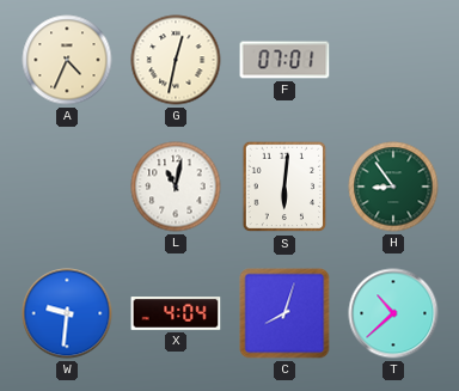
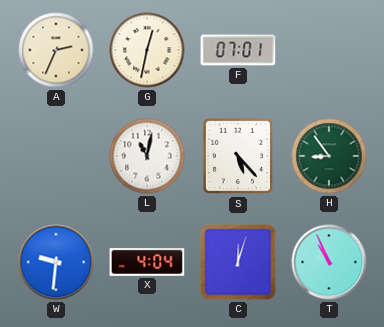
A: 4:34 -> 2:34 (56, 50)
S: 6:01 -> 5:23 (238, 156)
C: 8:03 -> 12:03 (238, 262)
T: 10:38 -> 10:56 (329, 262)
